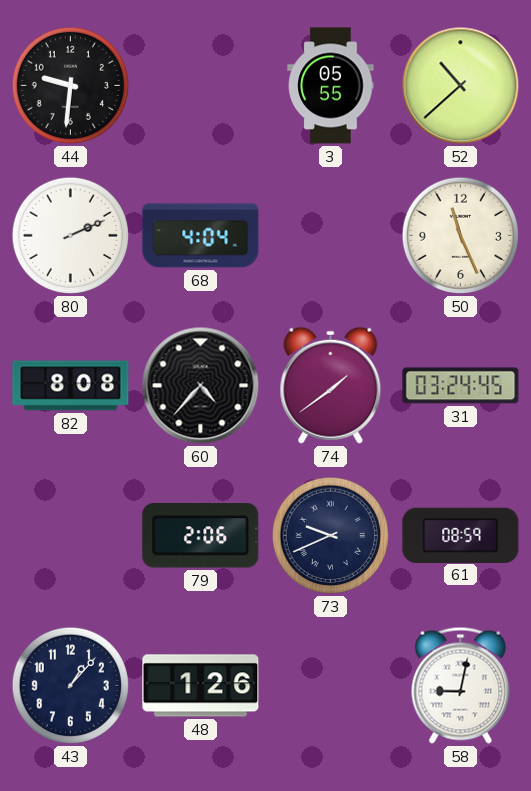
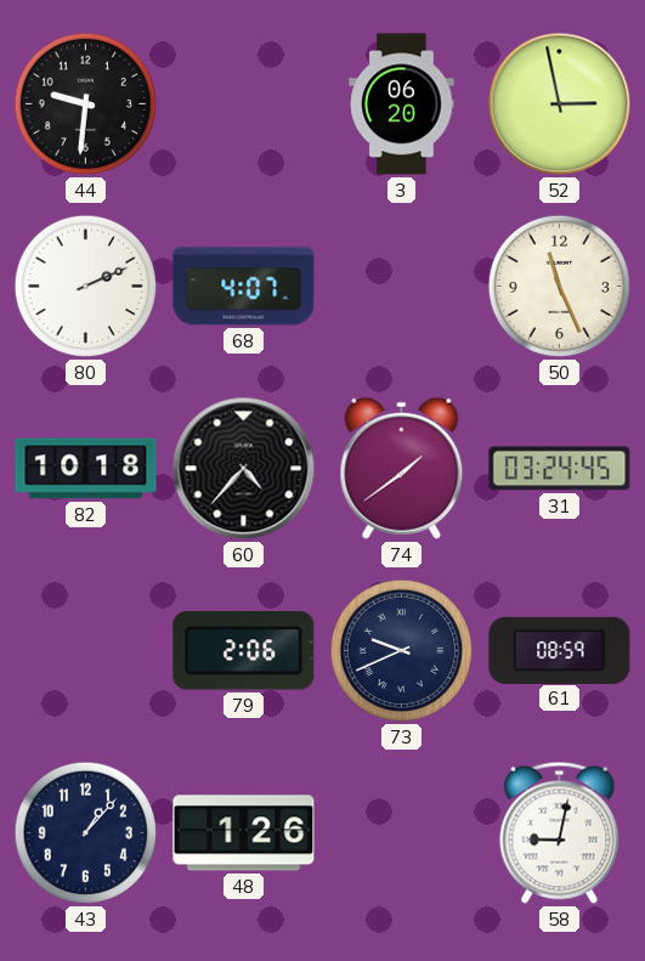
3: 05:55 -> 06:20 (402, 104)
52: 10:38 -> 2:58 (560, 104)
68: 4:04 -> 4:07 (244, 287)
82: 8:08 -> 10:18 (86, 469)
